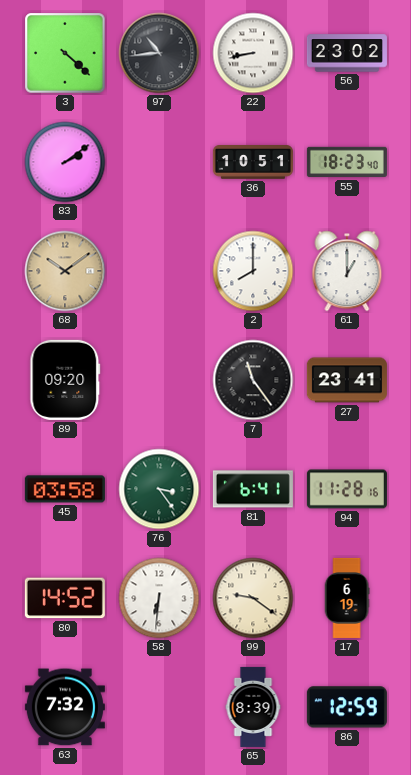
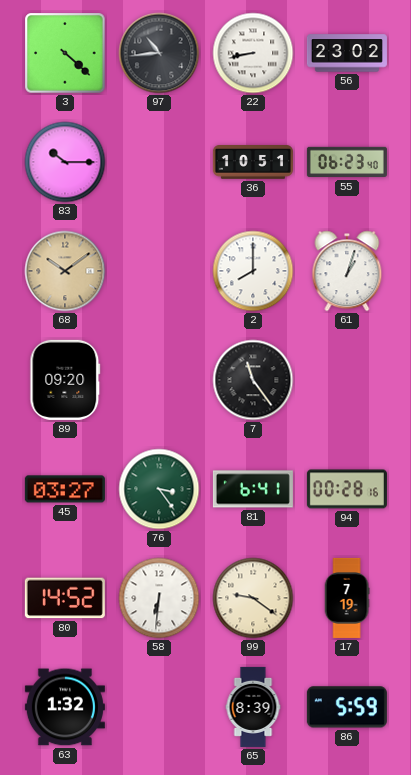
83: 2:09 -> 10:15 (65, 162)
55: 18:23 -> 06:23 (347, 162)
61: 1:00 -> 1:03 (347, 271)
27: 23:41 -> none (347, 380)
45: 03:58 -> 03:27 (65, 489)
94: 11:28 -> 00:28 (347, 489)
17: 6:19 -> 7:19 (347, 598)
63: 7:32 -> 1:32 (65, 707)
86: 12:59 -> 5:59 (347, 707)
